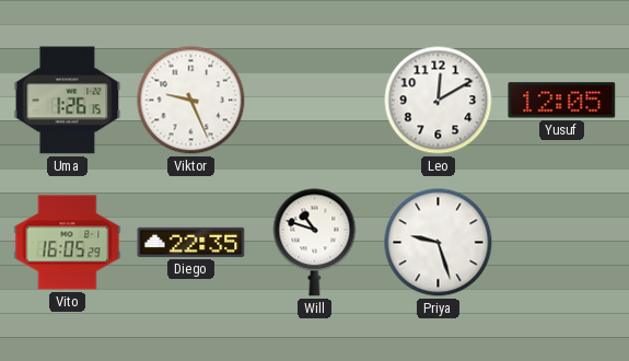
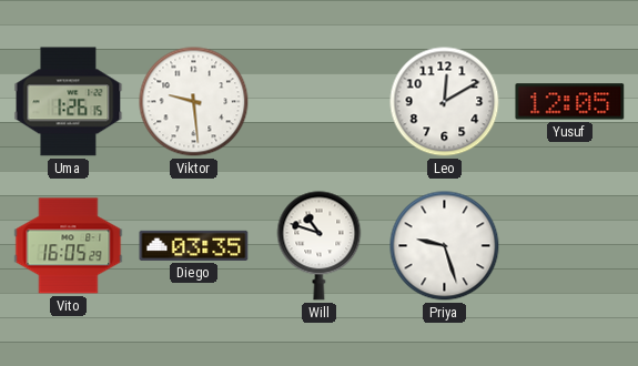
Viktor: 9:26 -> 9:29 (194, 102)
Diego: 22:35 -> 03:35 (194, 245)
